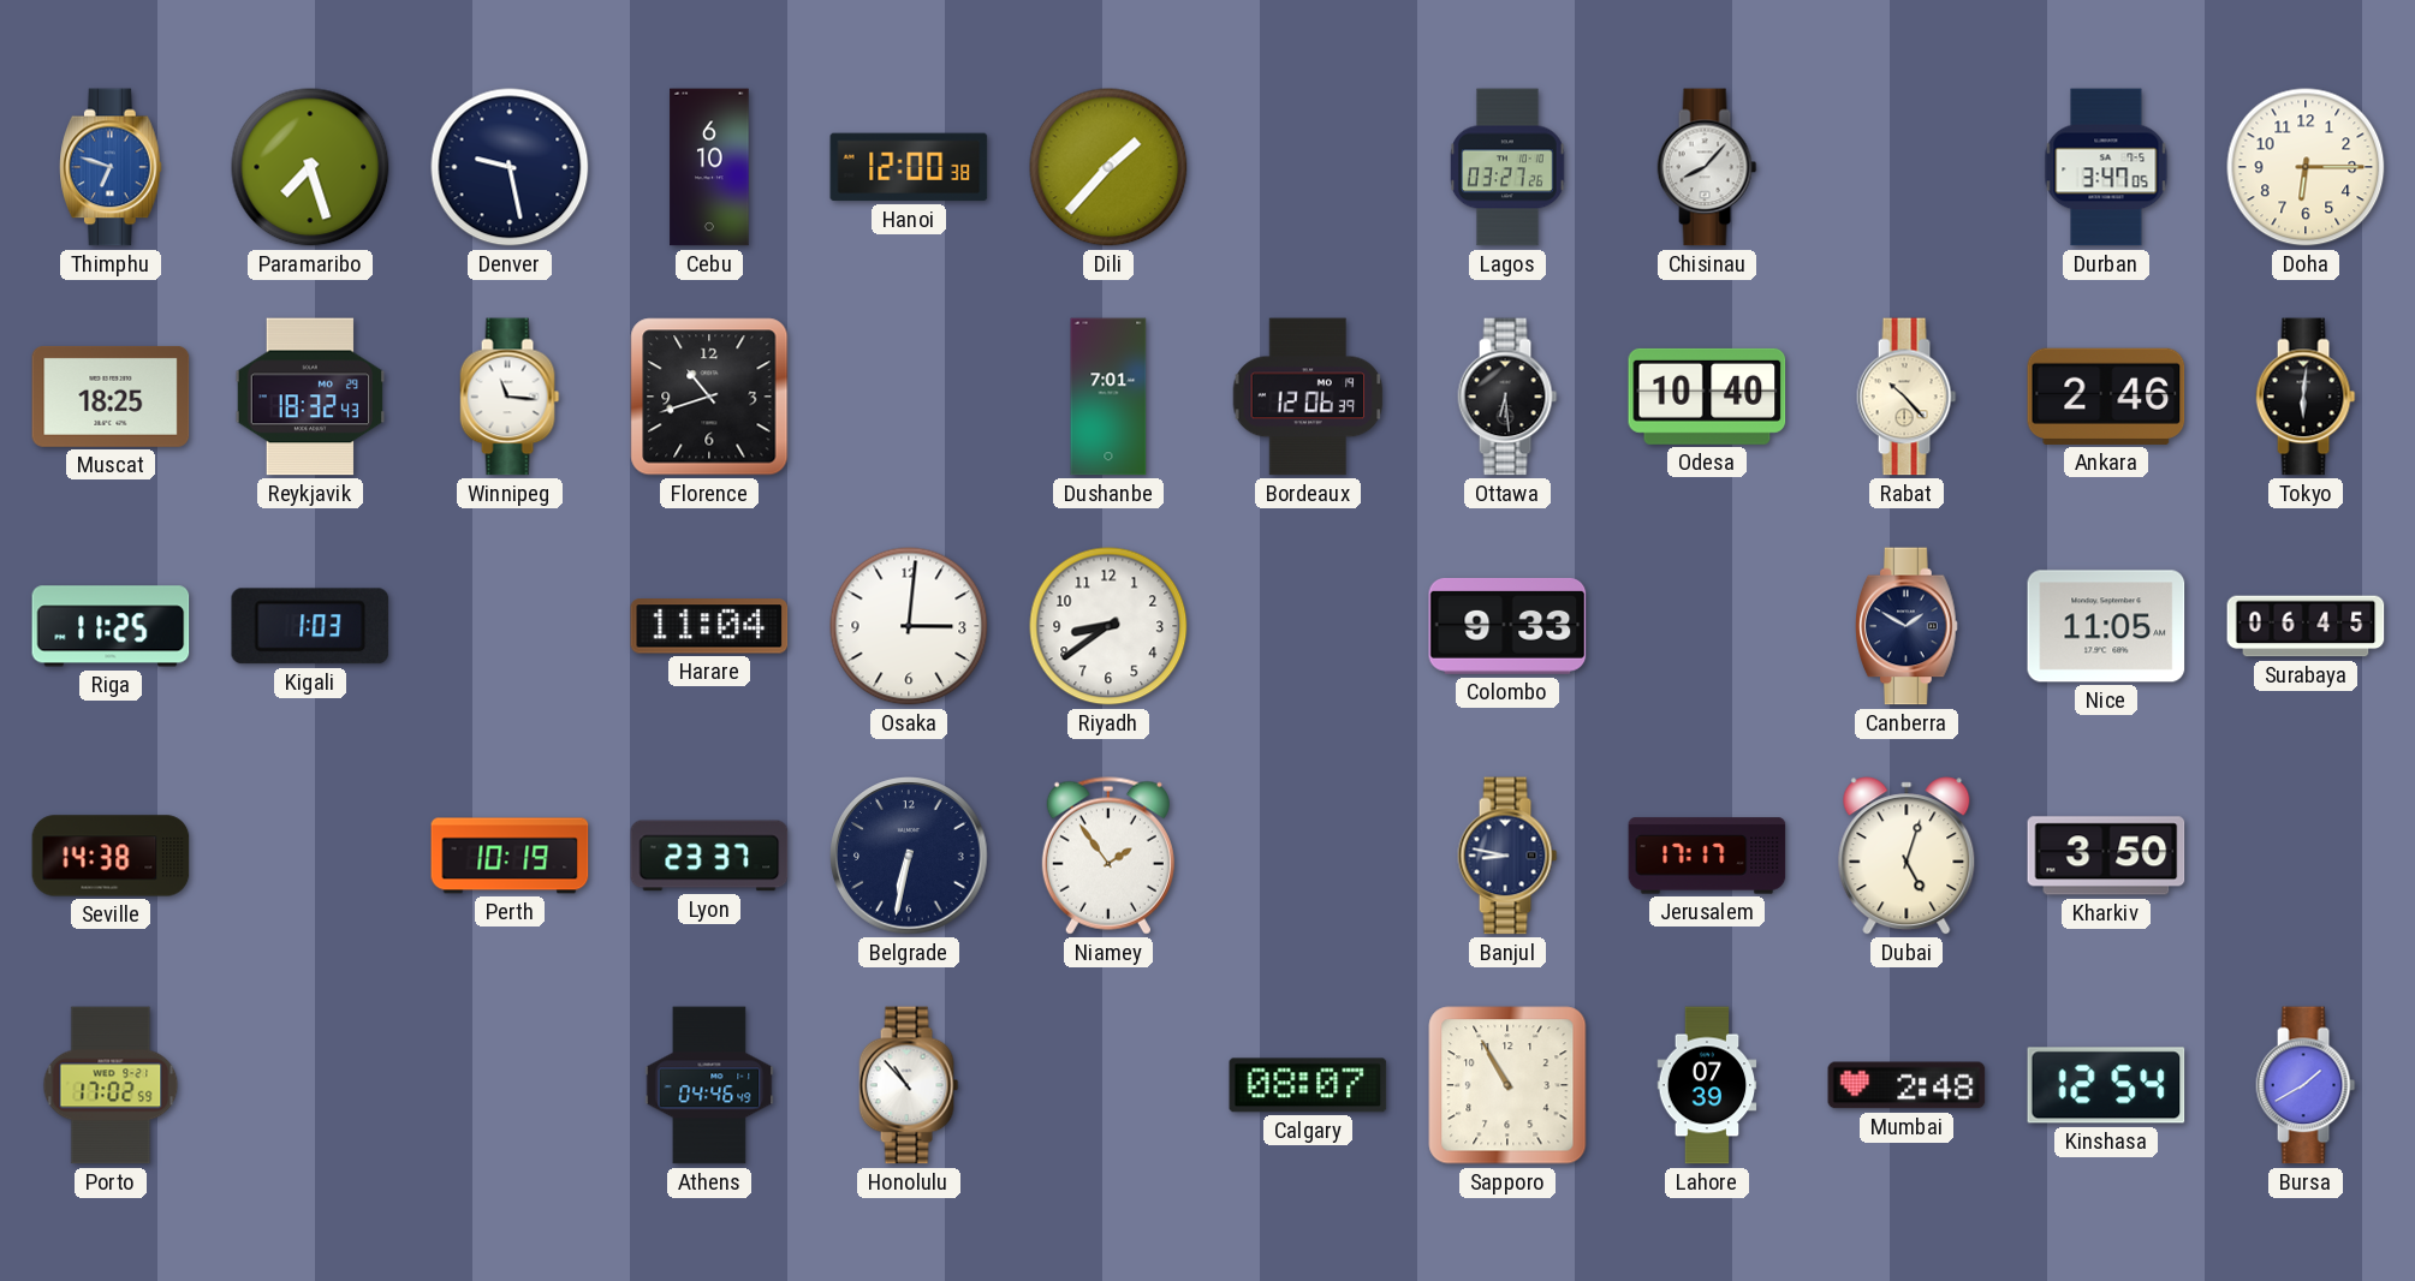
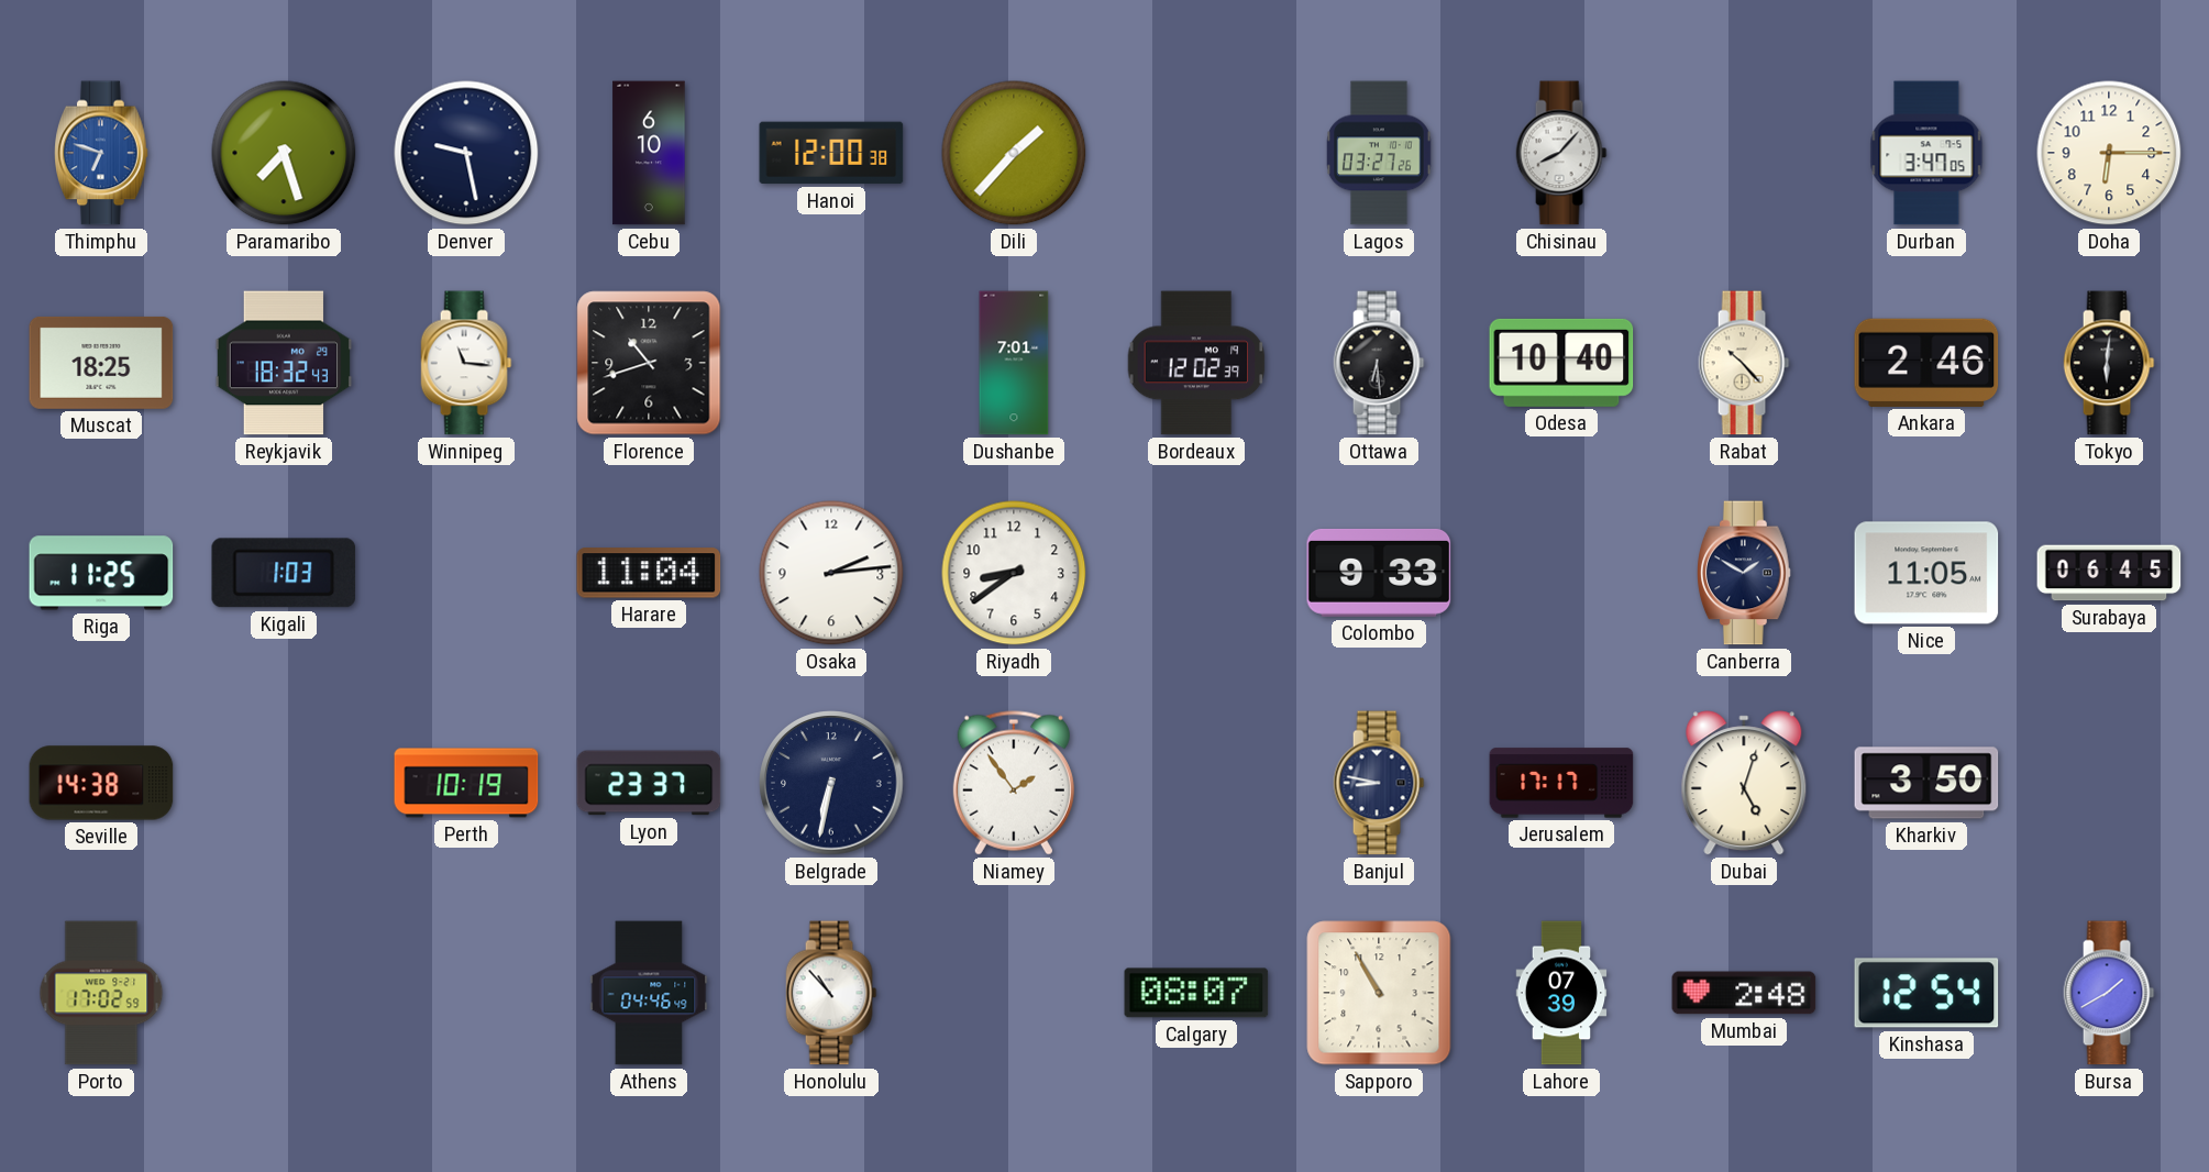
Bordeaux: 12:06 -> 12:02 (1196, 363)
Osaka: 3:01 -> 2:14 (831, 573)
